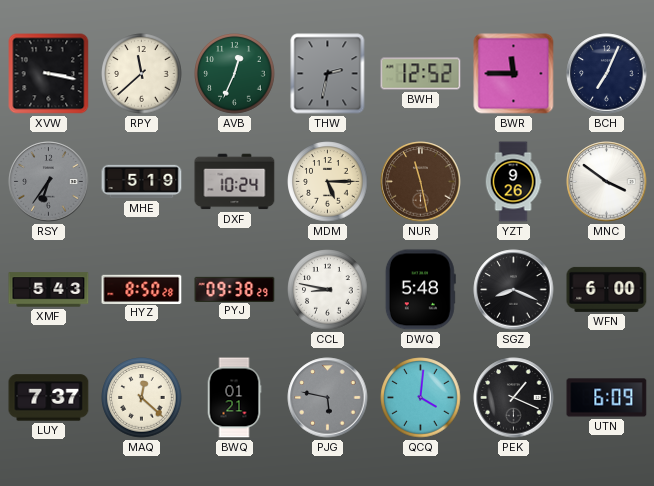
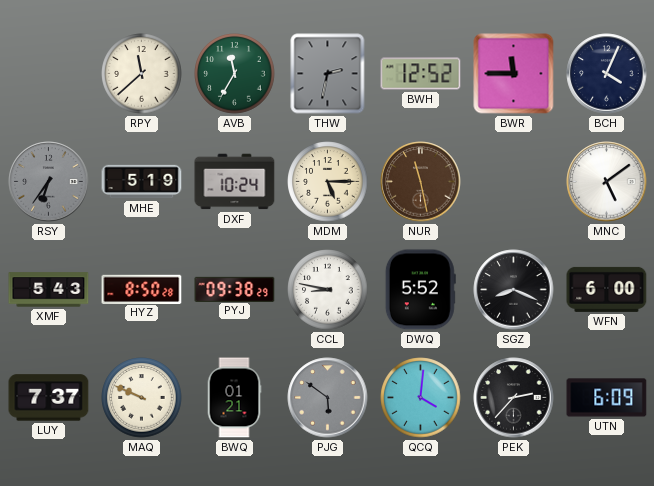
XVW: 3:17 -> none (49, 74)
AVB: 12:34 -> 11:35 (235, 74)
BCH: 7:04 -> 4:04 (607, 74)
YZT: 9:26 -> none (513, 182)
MNC: 3:51 -> 5:09 (607, 182)
DWQ: 5:48 -> 5:52 (420, 290)
MAQ: 12:22 -> 9:49 (142, 398)
PJG: 5:47 -> 5:51 (328, 398)
PEK: 1:19 -> 2:37 (514, 398)
